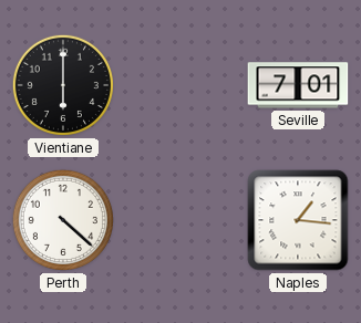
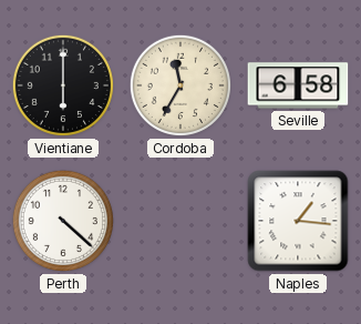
Cordoba: none -> 11:35 (180, 85)
Seville: 7:01 -> 6:58 (298, 85)
